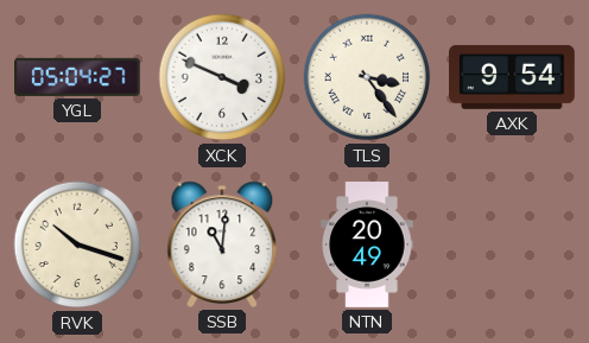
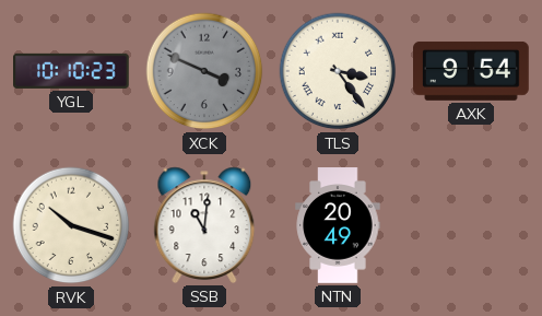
YGL: 05:04 -> 10:10 (72, 71)
XCK dial: white -> grey (204, 71)
